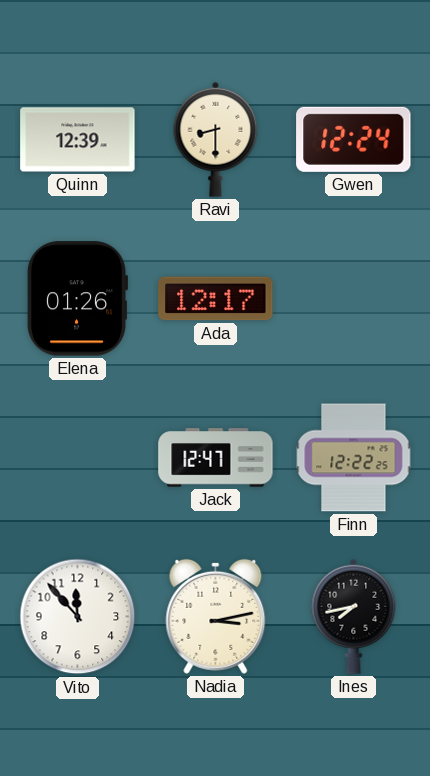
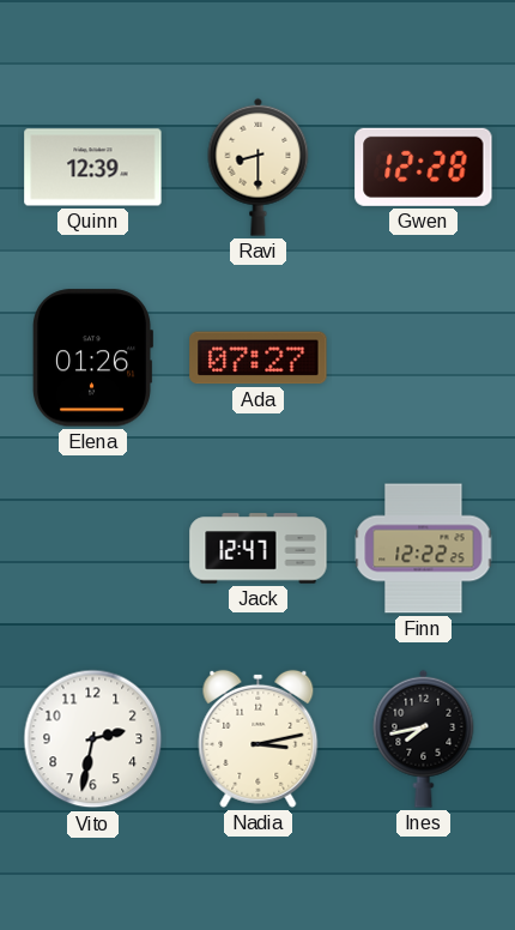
Gwen: 12:24 -> 12:28 (424, 167)
Ada: 12:17 -> 07:27 (259, 358)
Vito: 11:53 -> 2:32 (93, 739)
